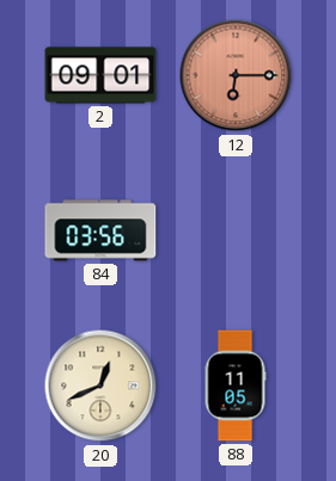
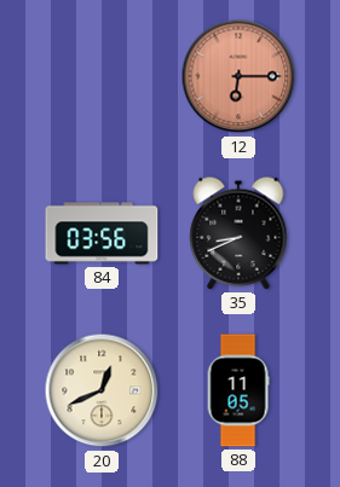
2: 09:01 -> none (100, 75)
35: none -> 8:41 (238, 233)
